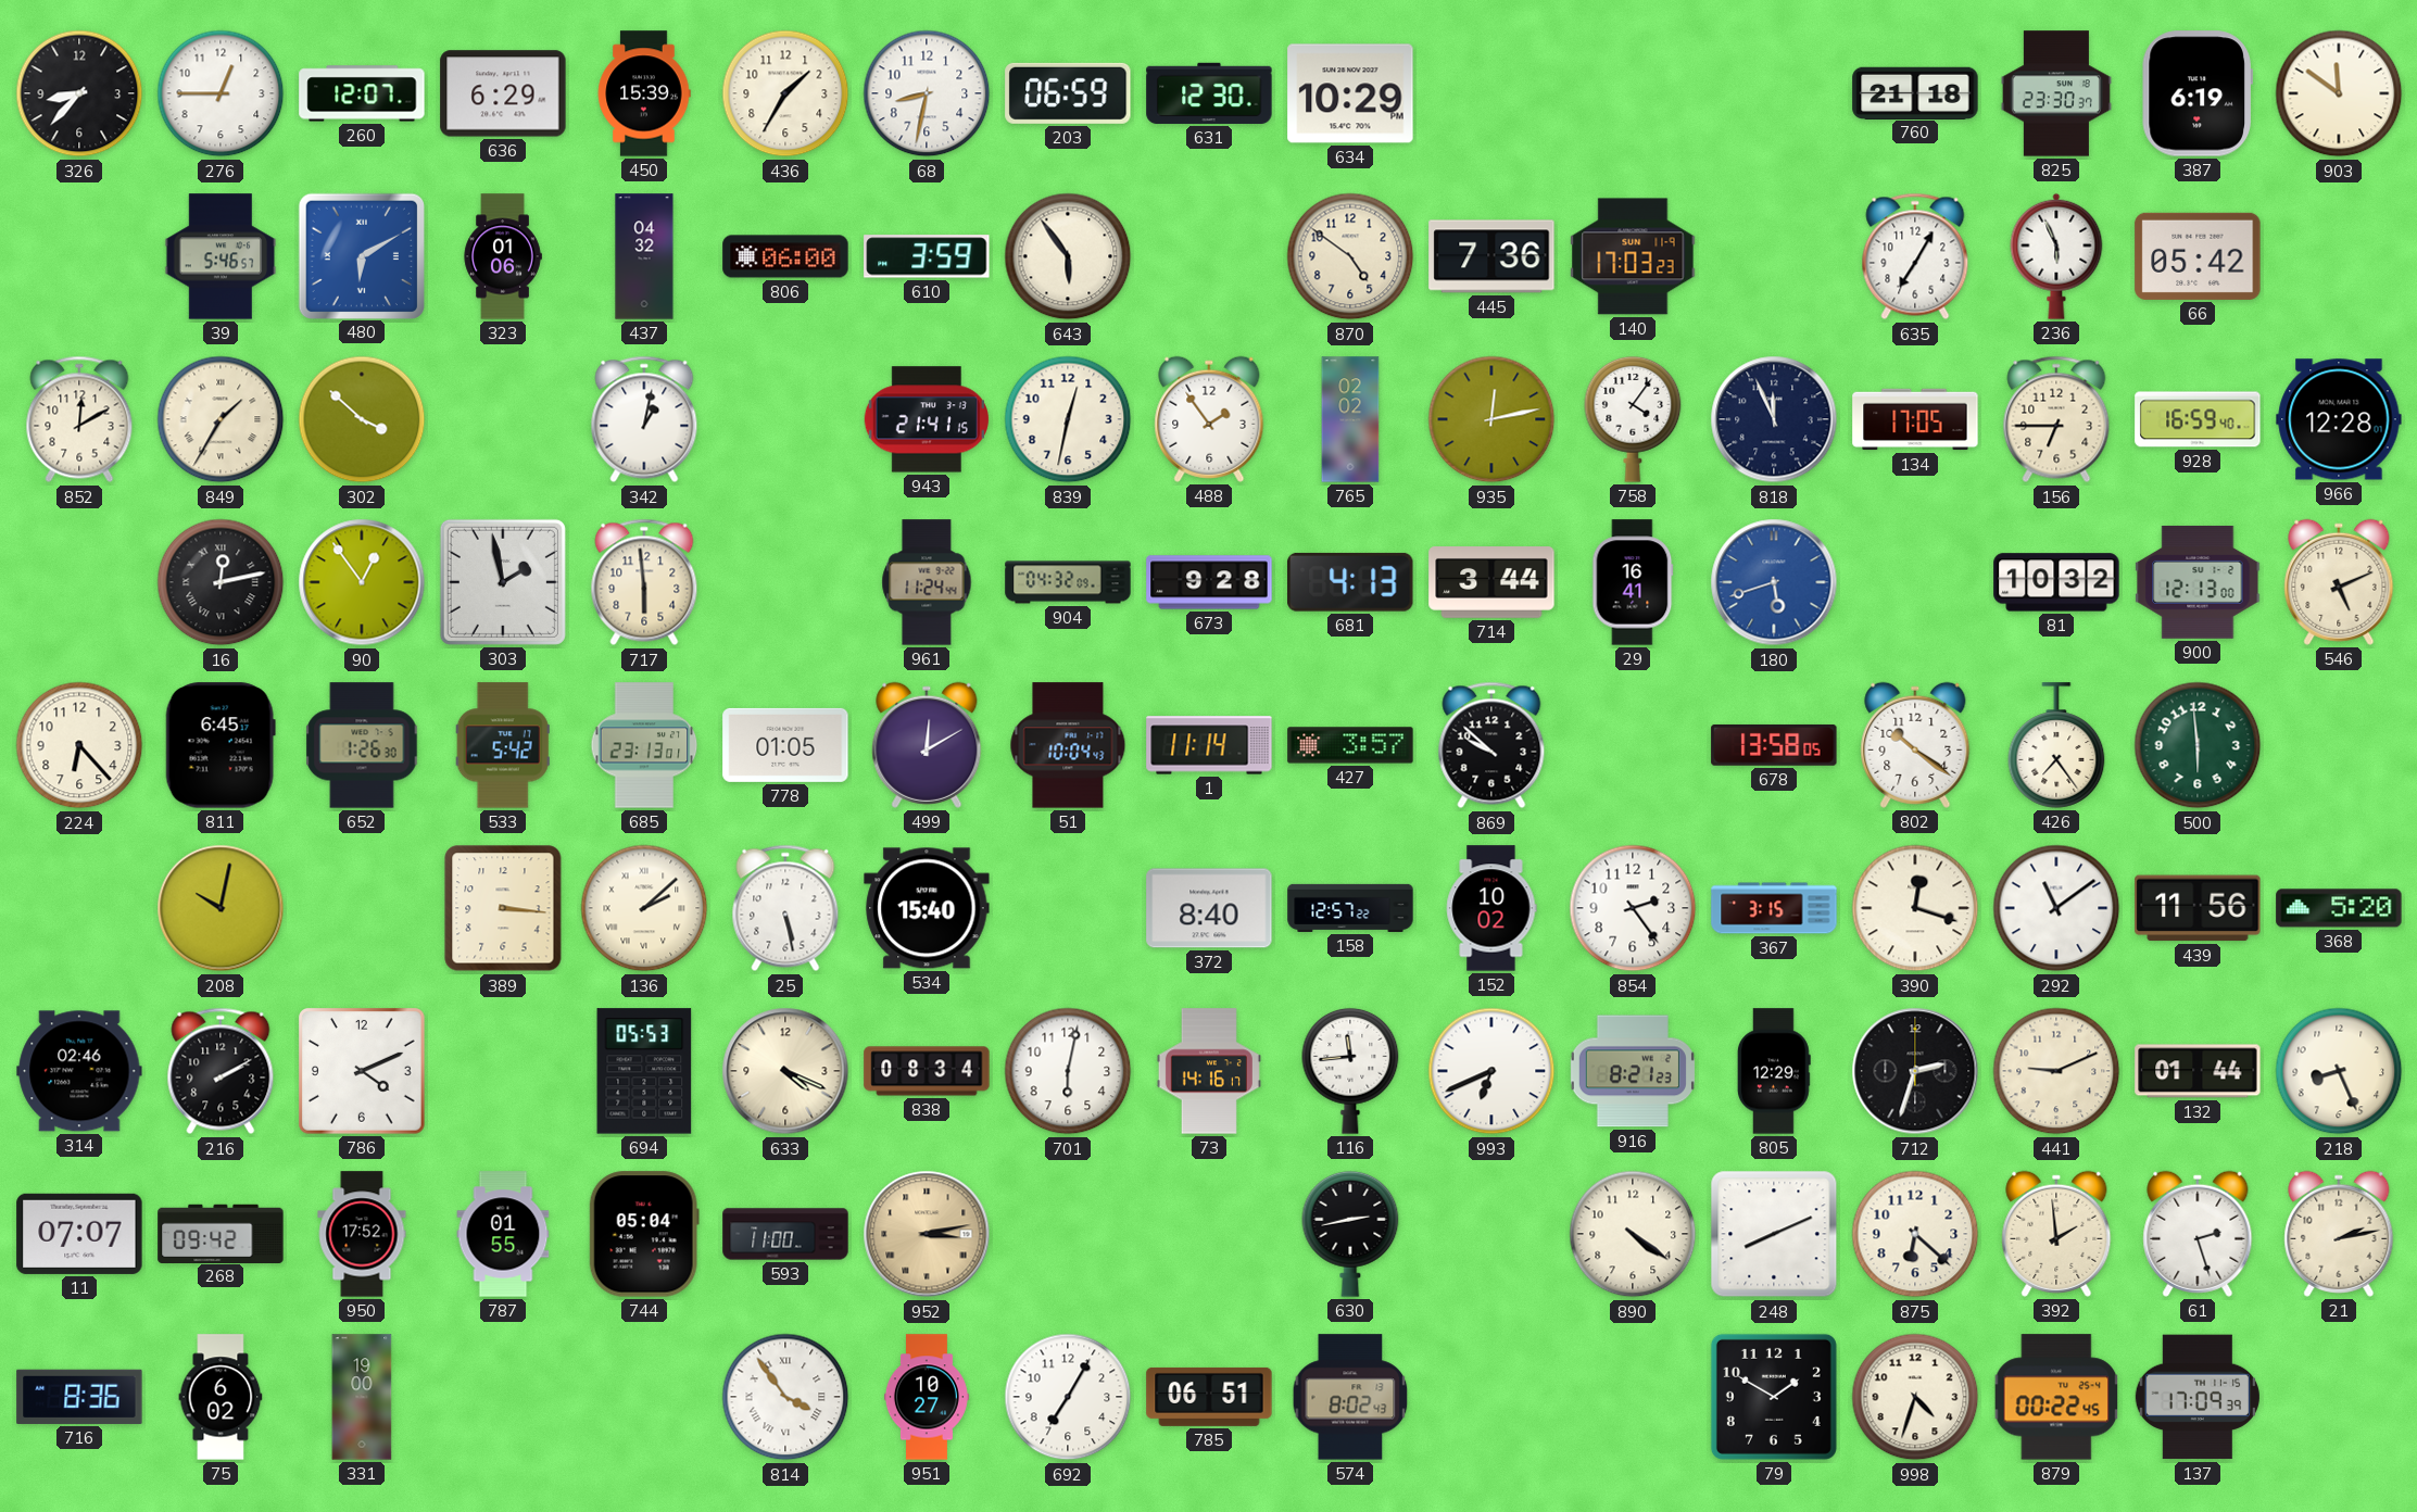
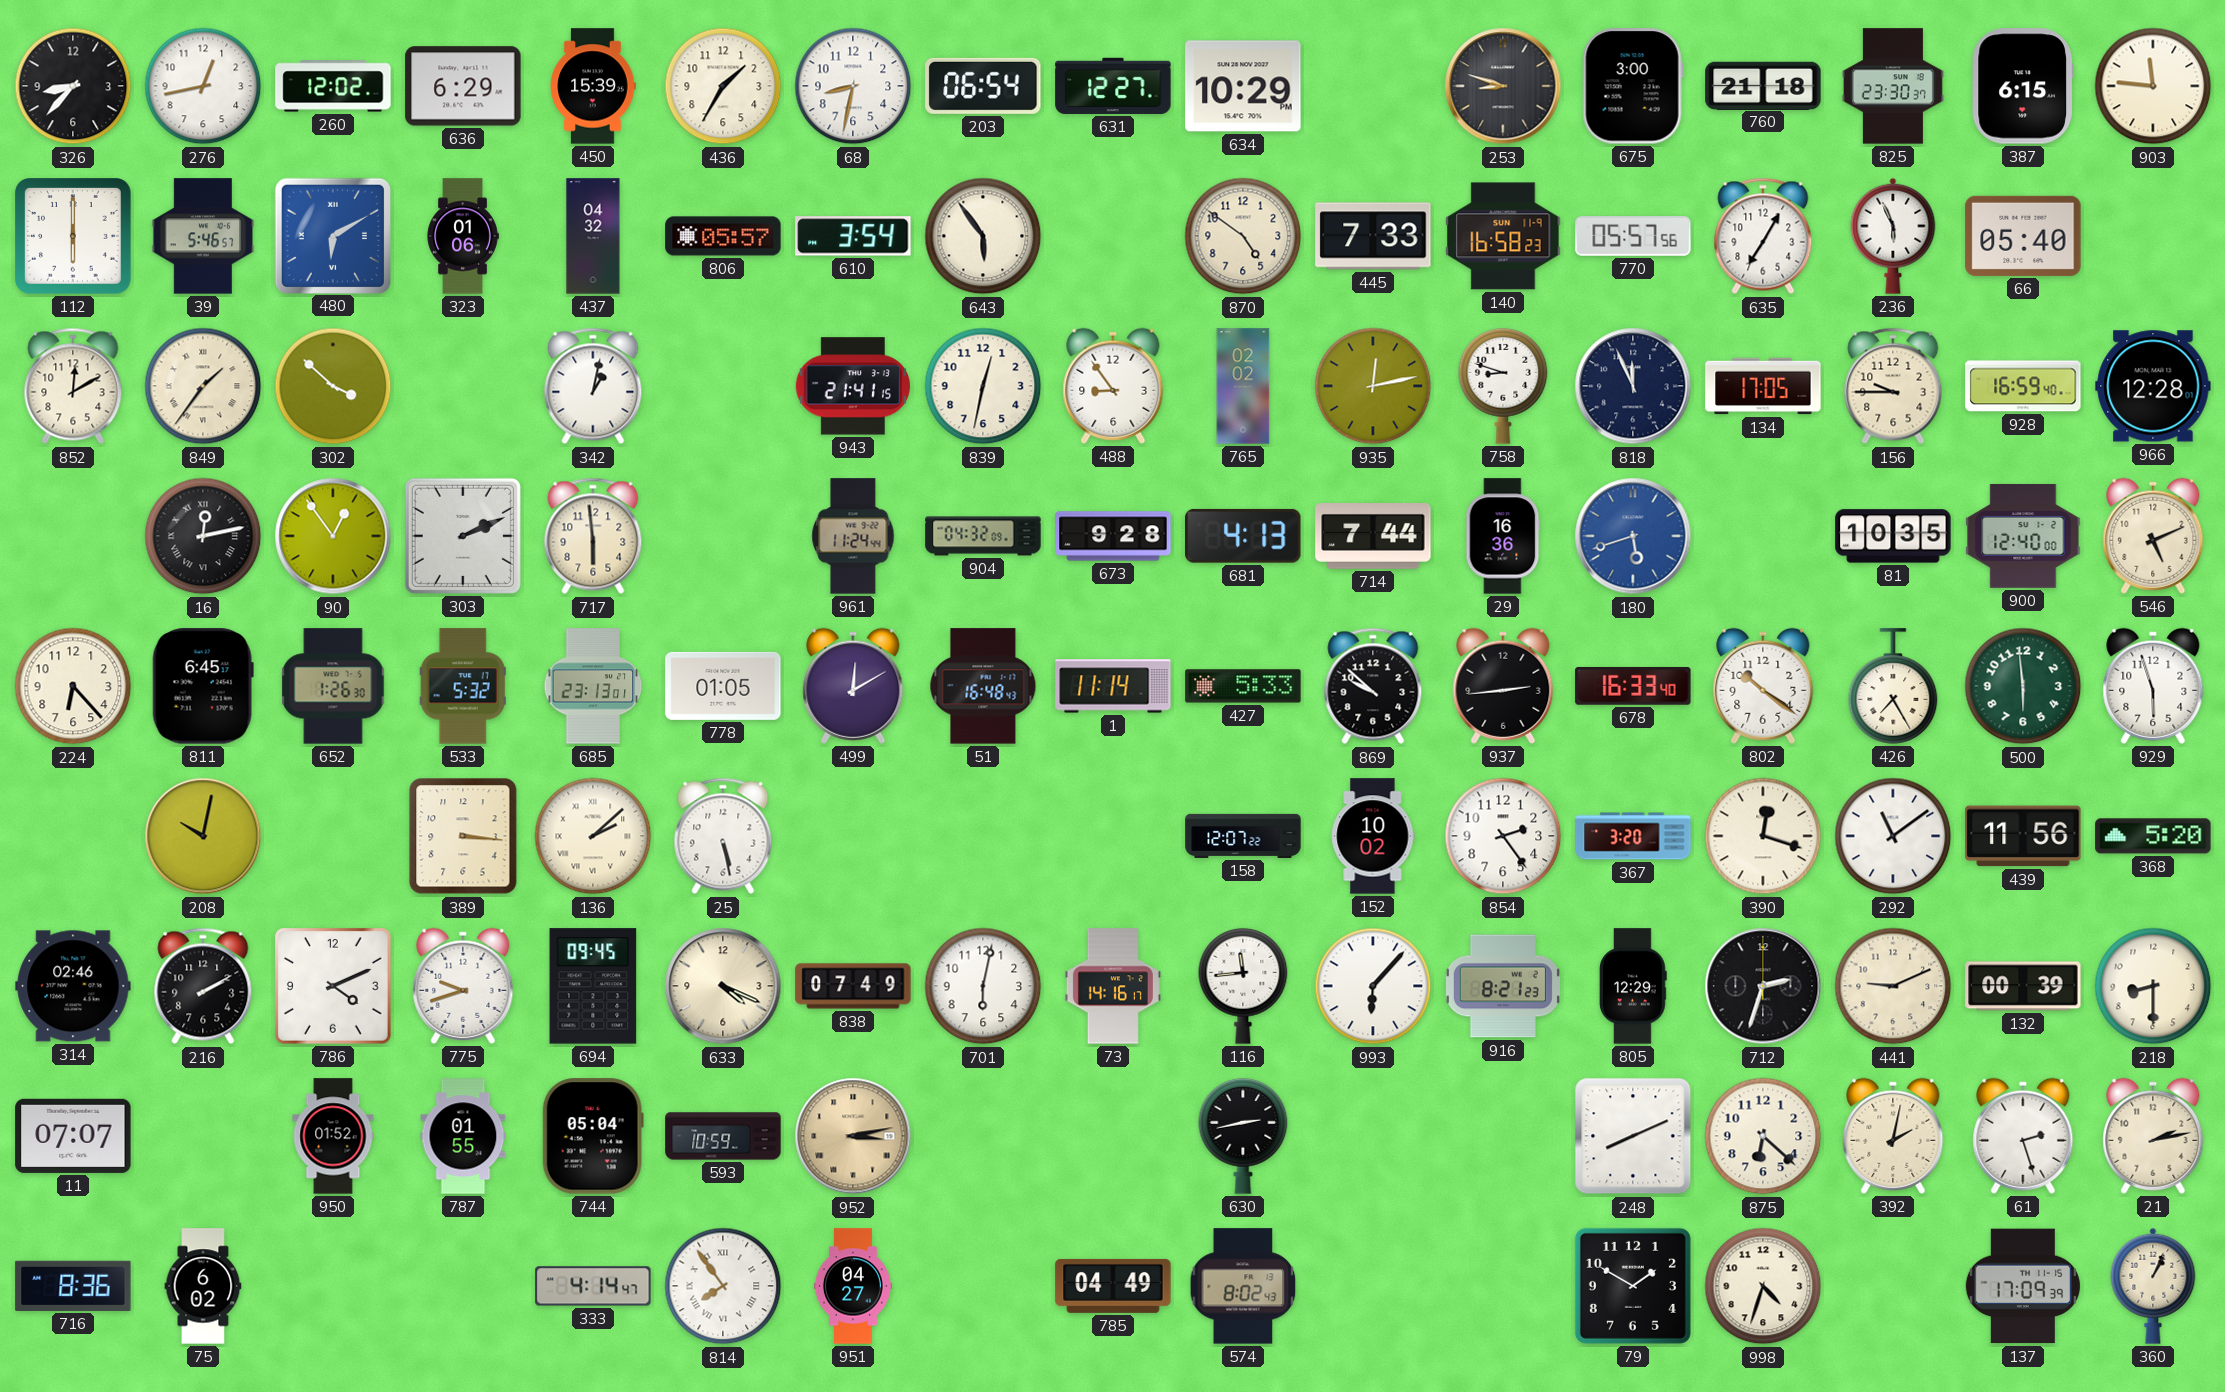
276: 12:45 -> 12:43 (203, 86)
260: 12:07 -> 12:02 (333, 86)
203: 06:59 -> 06:54 (983, 86)
631: 12:30 -> 12:27 (1113, 86)
253: none -> 8:48 (1503, 86)
675: none -> 3:00 (1633, 86)
387: 6:19 -> 6:15 (2023, 86)
903: 11:51 -> 11:46 (2153, 86)
112: none -> 6:00 (74, 237)
806: 06:00 -> 05:57 (723, 236)
610: 3:59 -> 3:54 (853, 236)
445: 7:36 -> 7:33 (1373, 236)
140: 17:03 -> 16:58 (1503, 236)
770: none -> 05:57 (1633, 237)
66: 05:42 -> 05:40 (2023, 236)
849: 1:35 -> 1:36 (203, 386)
488: 1:54 -> 8:54 (1113, 386)
758: 4:06 -> 8:48 (1503, 386)
156: 6:45 -> 9:45 (1893, 386)
303: 1:58 -> 2:11 (463, 536)
714: 3:44 -> 7:44 (1373, 537)
29: 16:41 -> 16:36 (1503, 536)
81: 10:32 -> 10:35 (1893, 536)
900: 12:13 -> 12:40 (2023, 536)
533: 5:42 -> 5:32 (463, 686)
51: 10:04 -> 16:48 (983, 686)
427: 3:57 -> 5:33 (1243, 686)
937: none -> 2:44 (1503, 686)
678: 13:58 -> 16:33 (1633, 686)
426: 7:24 -> 7:25 (1893, 686)
929: none -> 5:57 (2153, 686)
534: 15:40 -> none (927, 908)
372: 8:40 -> none (1209, 908)
158: 12:57 -> 12:07 (1243, 836)
367: 3:15 -> 3:20 (1633, 836)
775: none -> 9:42 (463, 986)
694: 05:53 -> 09:45 (593, 986)
838: 08:34 -> 07:49 (853, 986)
993: 6:41 -> 6:07 (1373, 986)
132: 01:44 -> 00:39 (2023, 986)
218: 8:26 -> 8:30 (2153, 986)
268: 09:42 -> none (221, 1233)
950: 17:52 -> 01:52 (333, 1136)
593: 11:00 -> 10:59 (723, 1136)
890: 4:21 -> none (1633, 1234)
392: 1:59 -> 2:02 (1893, 1136)
331: 19:00 -> none (362, 1397)
333: none -> 4:14 (593, 1286)
814: 3:54 -> 7:54 (723, 1286)
951: 10:27 -> 04:27 (853, 1286)
692: 7:05 -> none (1068, 1397)
785: 06:51 -> 04:49 (1113, 1286)
879: 00:22 -> none (2056, 1397)
360: none -> 1:04 (2153, 1286)
